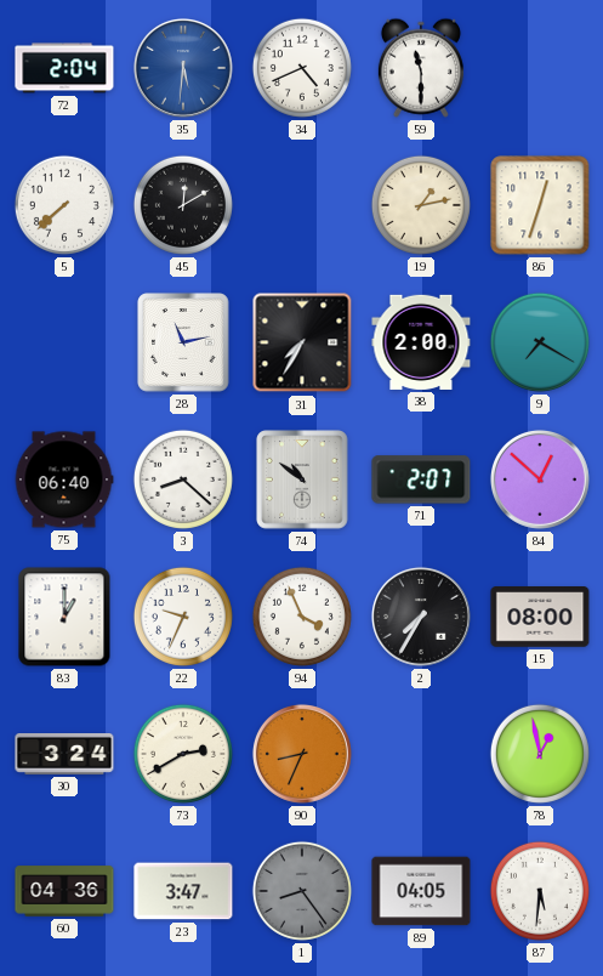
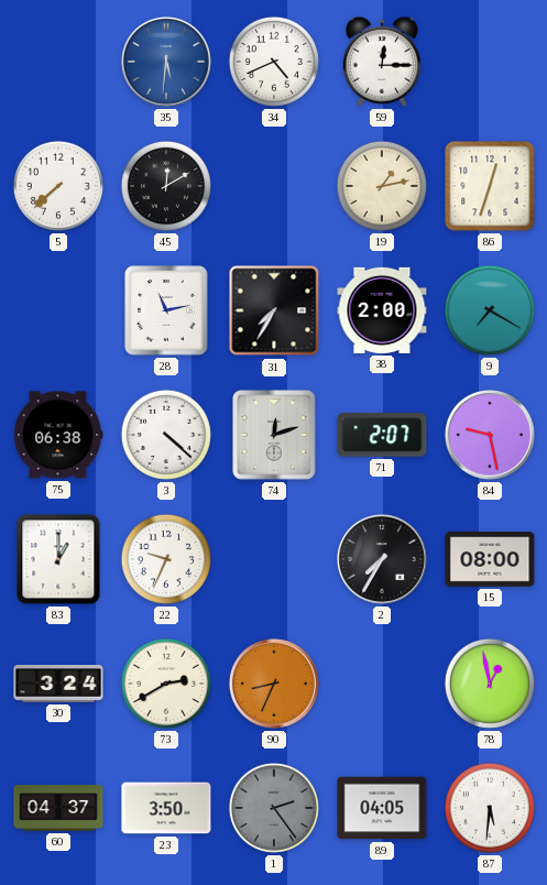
72: 2:04 -> none (64, 68)
59: 11:30 -> 12:15 (382, 62)
75: 06:40 -> 06:38 (58, 435)
3: 8:22 -> 4:22 (166, 435)
74: 10:51 -> 12:12 (274, 435)
84: 12:52 -> 9:28 (490, 435)
94: 3:56 -> none (302, 617)
60: 04:36 -> 04:37 (58, 808)
23: 3:47 -> 3:50 (166, 808)
1: 8:24 -> 2:24 (274, 808)
